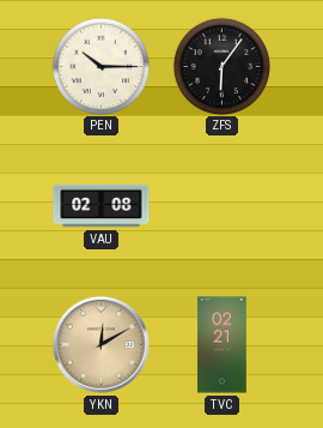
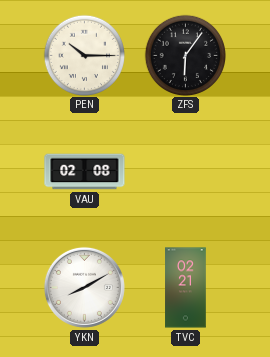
YKN: 12:10 -> 8:10 (84, 287)
YKN dial: champagne -> white (84, 287)
